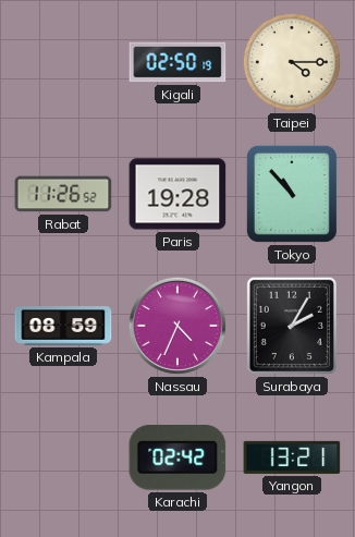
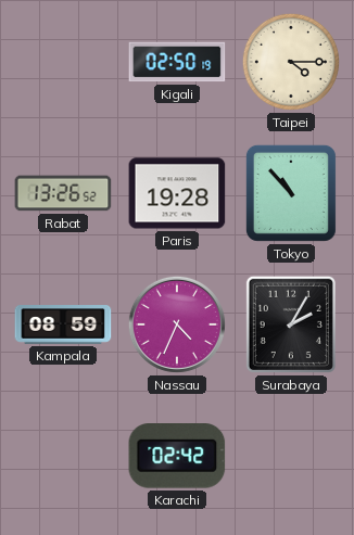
Rabat: 11:26 -> 13:26 (63, 193)
Yangon: 13:21 -> none (292, 457)
